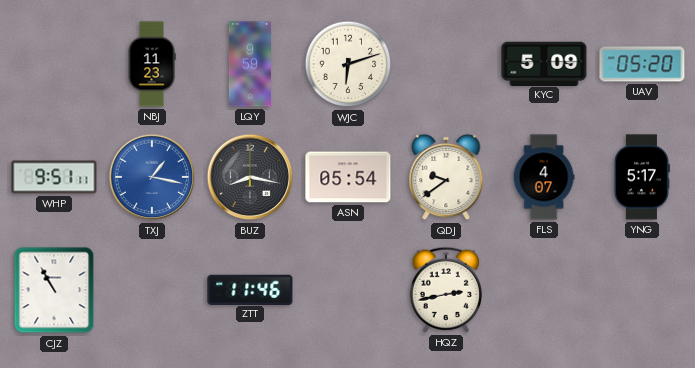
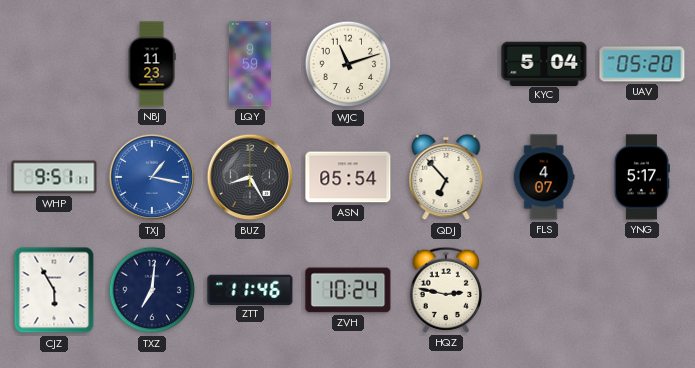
WJC: 6:12 -> 11:12 (348, 64)
KYC: 5:09 -> 5:04 (544, 63)
BUZ: 8:17 -> 8:25 (250, 177)
QDJ: 9:39 -> 6:53 (446, 177)
CJZ: 10:55 -> 5:55 (54, 290)
TXZ: none -> 7:01 (152, 290)
ZVH: none -> 10:24 (348, 290)
HQZ: 2:43 -> 2:47 (445, 290)
